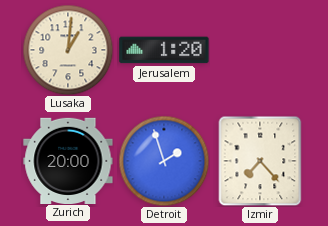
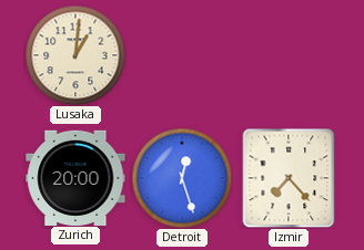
Jerusalem: 1:20 -> none (164, 50)
Detroit: 1:57 -> 12:27 (182, 178)
